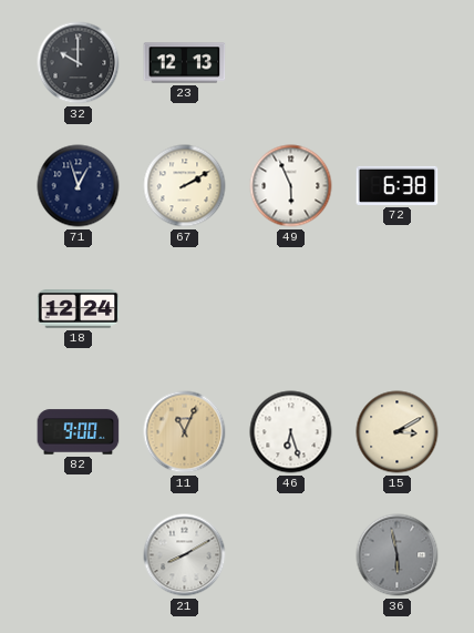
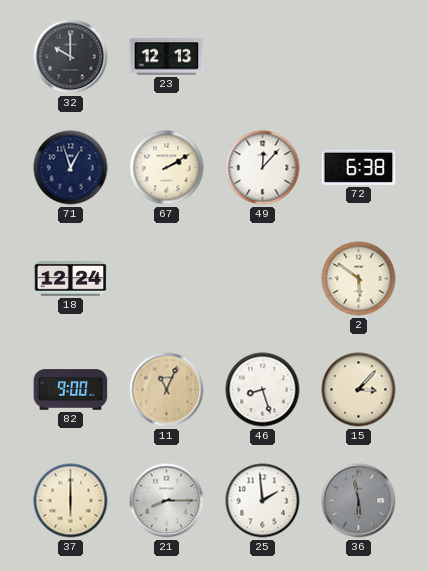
49: 5:56 -> 12:07 (263, 168)
2: none -> 5:51 (359, 279)
46: 6:27 -> 8:27 (263, 390)
15: 3:10 -> 3:07 (359, 390)
37: none -> 6:00 (71, 501)
21: 8:10 -> 8:15 (167, 501)
25: none -> 1:59 (263, 501)
